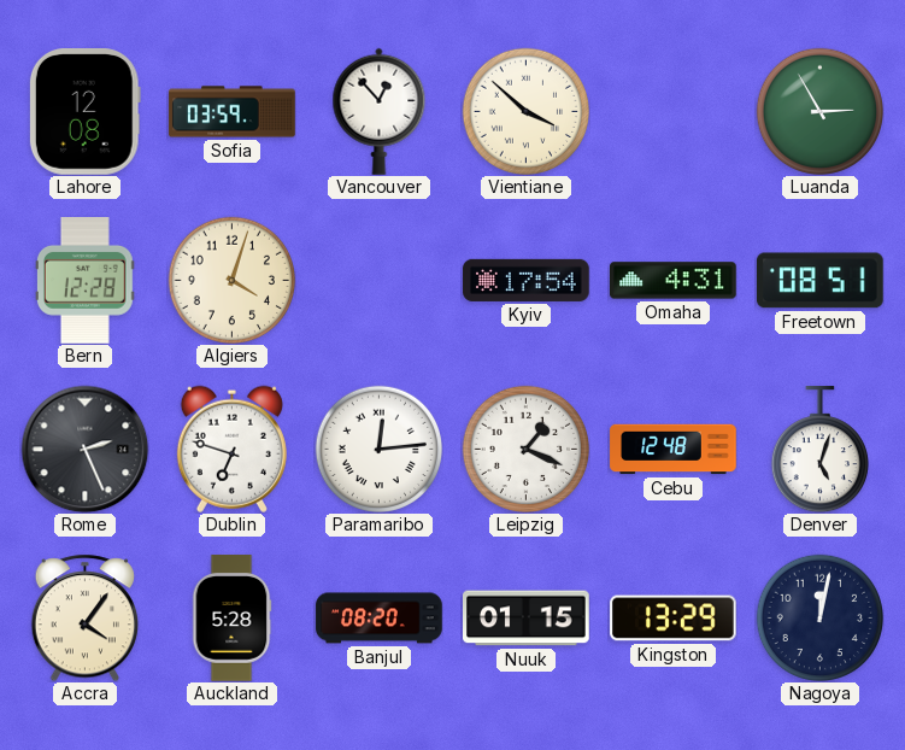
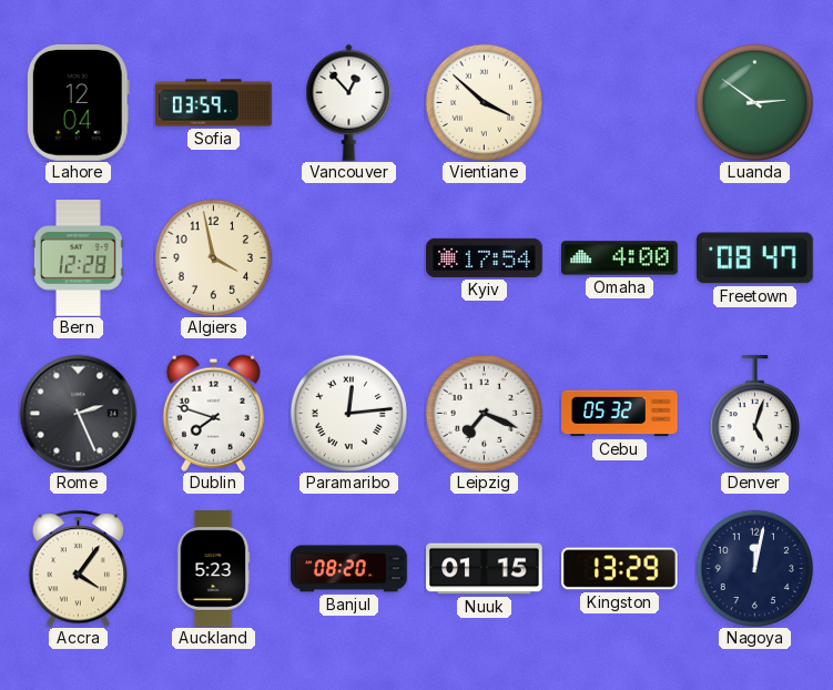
Lahore: 12:08 -> 12:04 (78, 103)
Luanda: 2:55 -> 2:51 (754, 102)
Algiers: 4:03 -> 3:58 (213, 257)
Omaha: 4:31 -> 4:00 (620, 258)
Freetown: 08:51 -> 08:47 (754, 258)
Dublin: 6:48 -> 7:48 (213, 413)
Leipzig: 1:19 -> 7:19 (484, 413)
Cebu: 12:48 -> 05:32 (620, 414)
Auckland: 5:28 -> 5:23 (213, 569)
